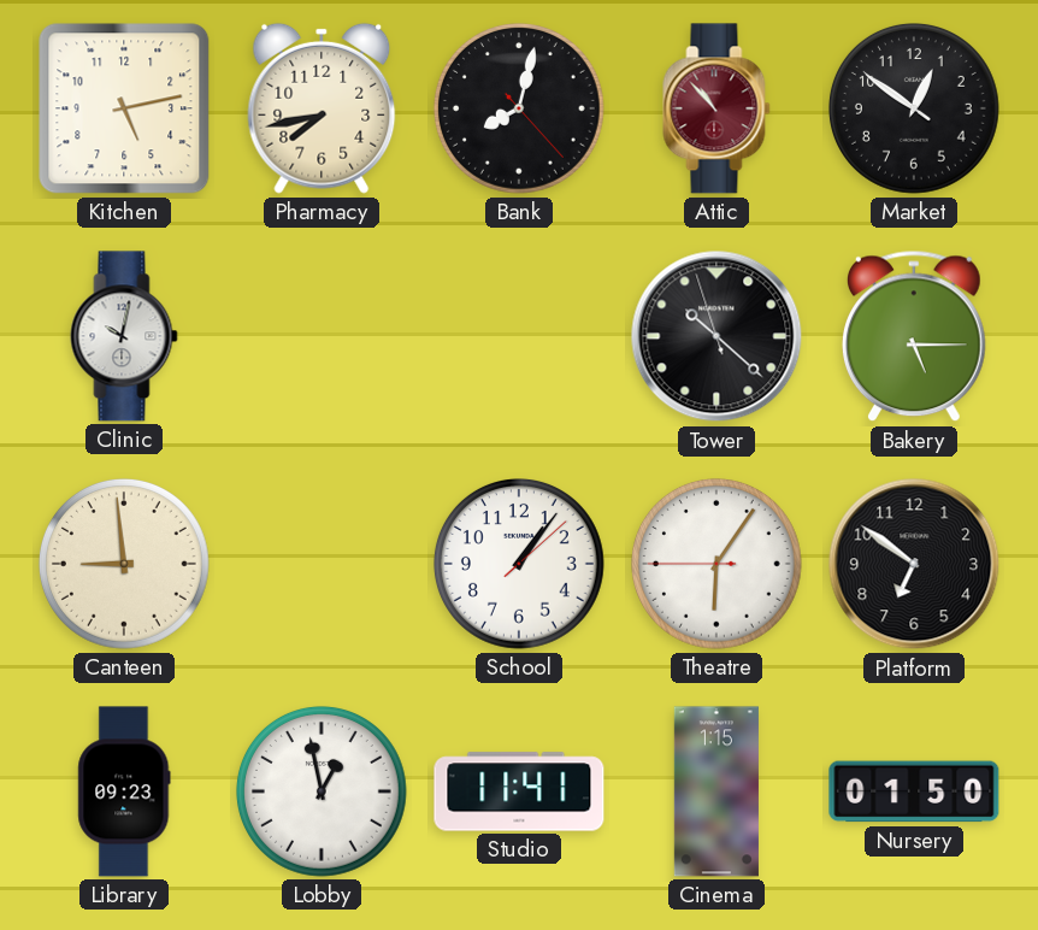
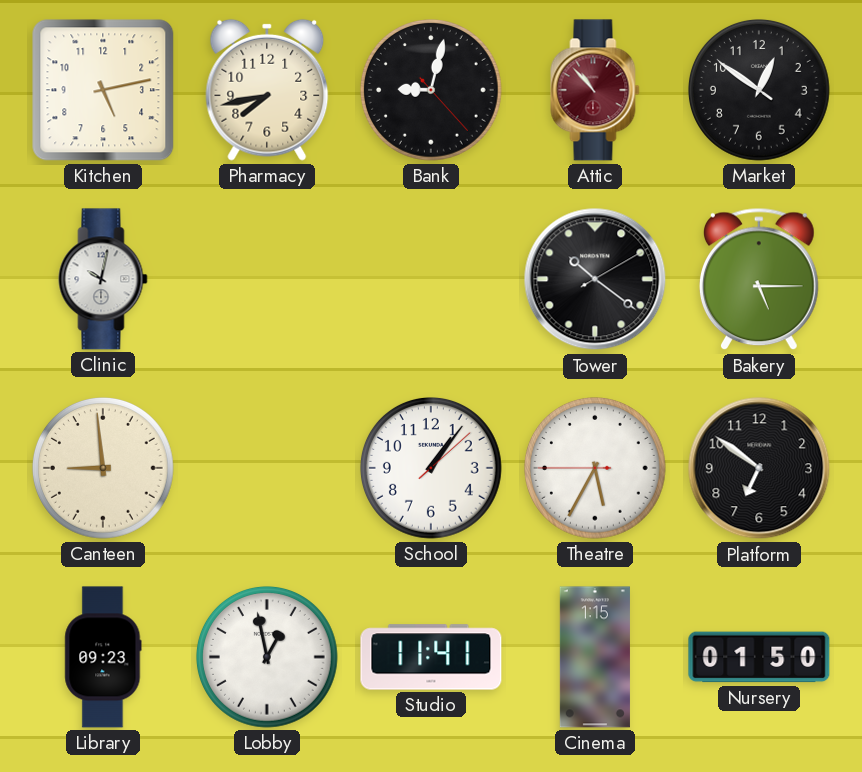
Bank: 8:02 -> 9:02 (431, 91)
Tower: 10:21:57 -> 10:21:10 (595, 279)
Theatre: 6:05 -> 5:34 (595, 469)
